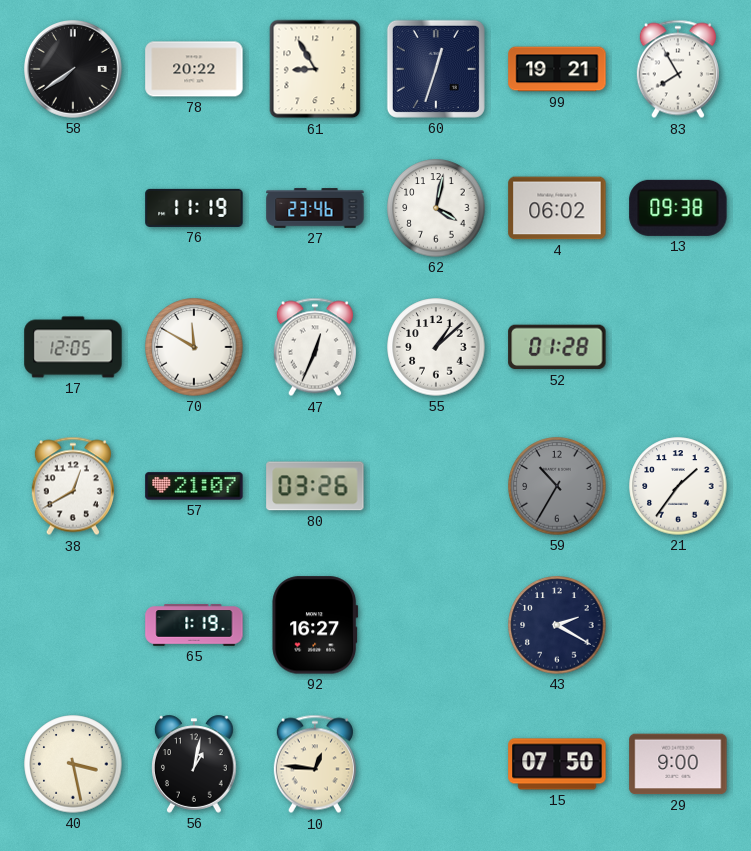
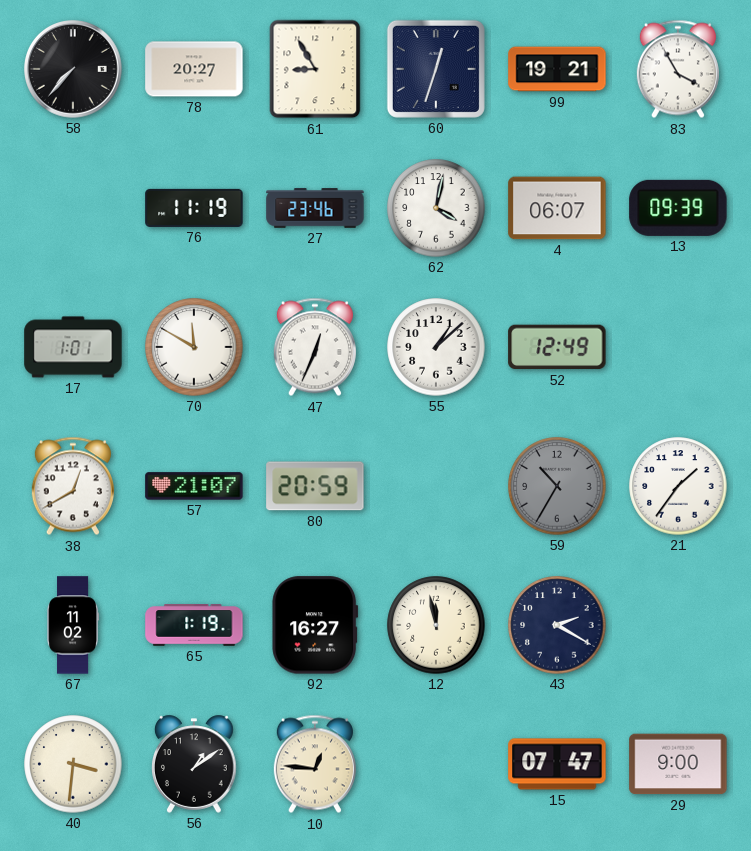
58: 7:39 -> 7:37 (74, 70)
78: 20:22 -> 20:27 (194, 69)
83: 7:55 -> 3:55 (678, 69)
4: 06:02 -> 06:07 (557, 208)
13: 09:38 -> 09:39 (678, 208)
17: 12:05 -> 1:01 (73, 347)
52: 01:28 -> 12:49 (557, 347)
80: 03:26 -> 20:59 (315, 486)
67: none -> 11:02 (73, 625)
12: none -> 11:58 (436, 625)
40: 3:28 -> 3:31 (73, 764)
56: 1:02 -> 1:09 (195, 764)
15: 07:50 -> 07:47 (557, 764)
